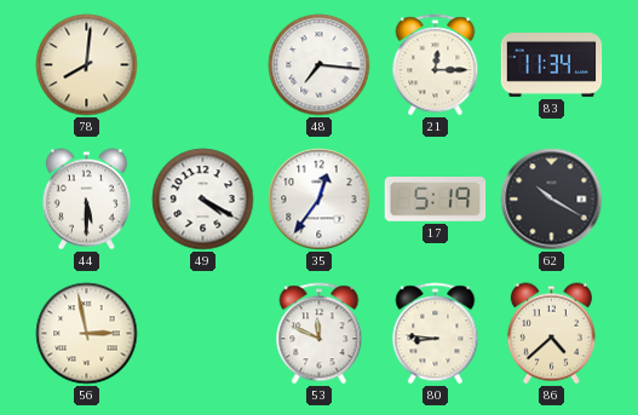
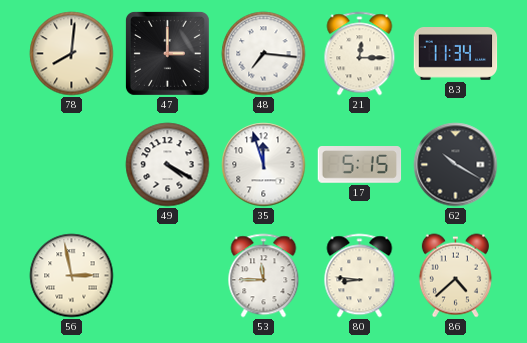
47: none -> 3:00 (167, 53)
44: 5:30 -> none (86, 200)
35: 12:36 -> 11:57 (264, 165)
17: 5:19 -> 5:15 (360, 165)
53: 11:49 -> 11:45 (264, 276)
